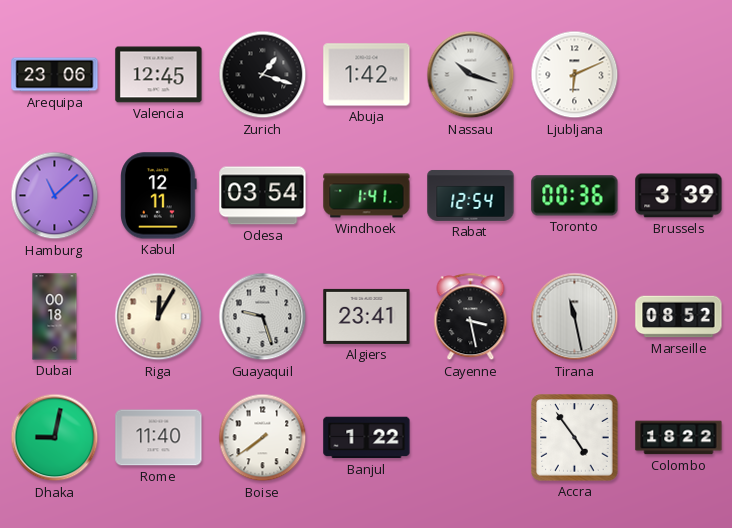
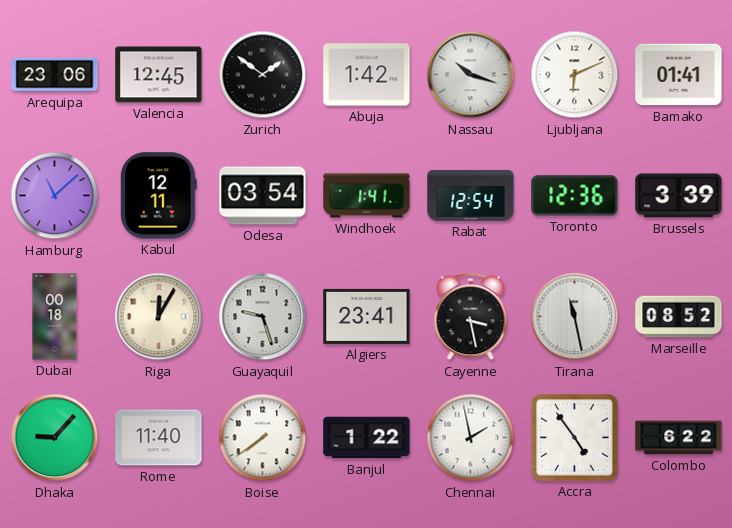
Zurich: 1:18 -> 1:51 (263, 75)
Bamako: none -> 01:41 (679, 75)
Toronto: 00:36 -> 12:36 (575, 196)
Dhaka: 9:02 -> 9:07 (55, 438)
Chennai: none -> 1:58 (471, 438)
Colombo: 18:22 -> 6:22 (679, 438)
